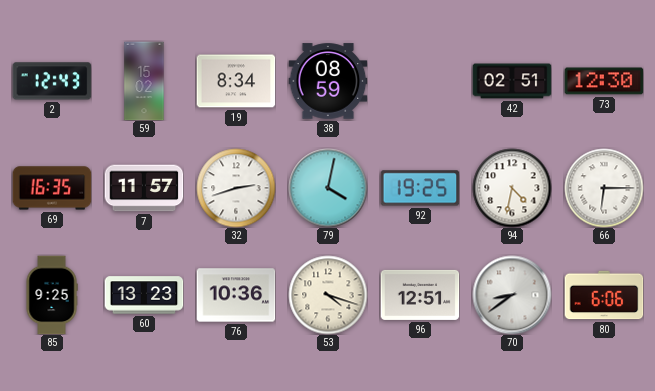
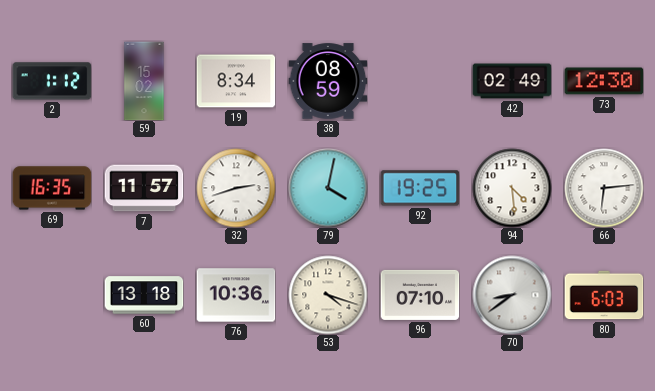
2: 12:43 -> 1:12 (52, 81)
42: 02:51 -> 02:49 (512, 81)
94: 4:32 -> 4:29 (512, 188)
66: 6:15 -> 6:14 (604, 188)
85: 9:25 -> none (52, 295)
60: 13:23 -> 13:18 (144, 295)
96: 12:51 -> 07:10 (420, 295)
80: 6:06 -> 6:03 (604, 295)
